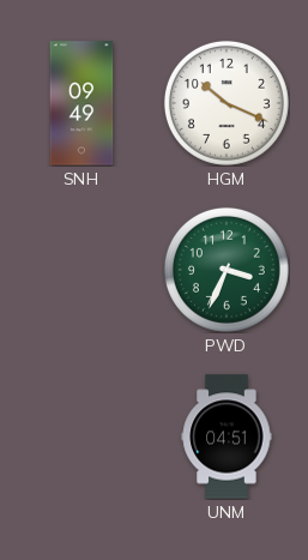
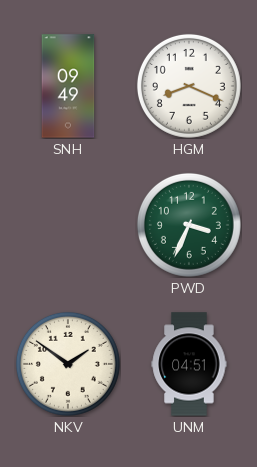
HGM: 10:19 -> 8:19 (189, 86)
NKV: none -> 1:51 (68, 364)
